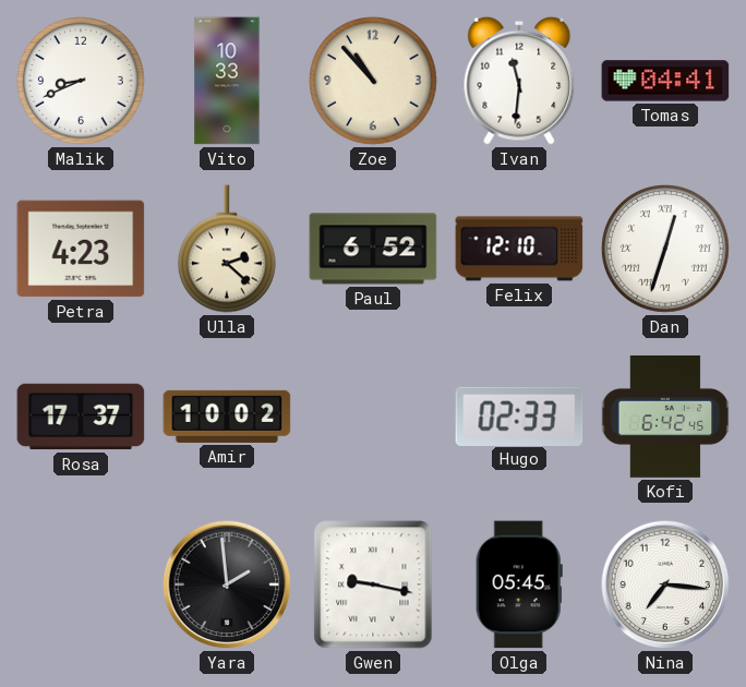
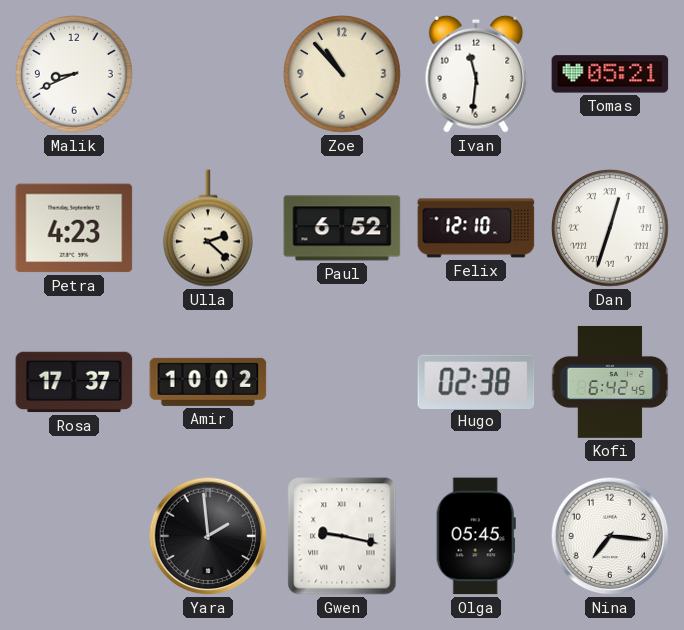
Vito: 10:33 -> none (227, 81)
Tomas: 04:41 -> 05:21 (610, 74)
Hugo: 02:33 -> 02:38 (476, 381)
